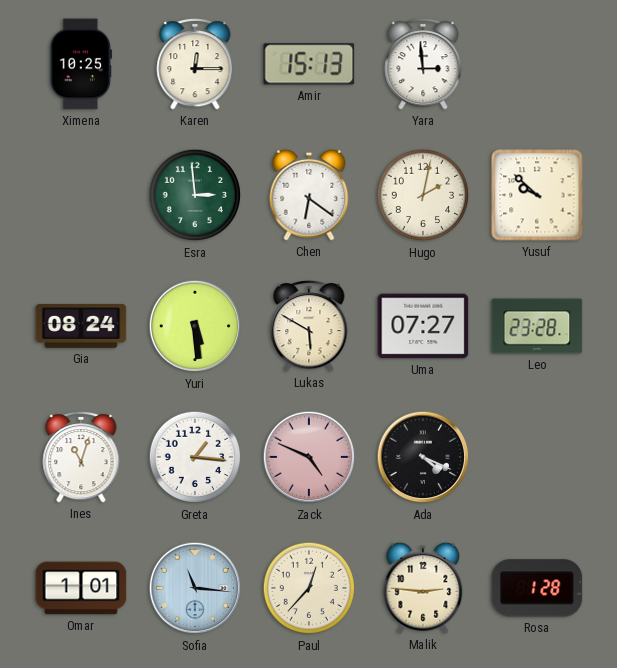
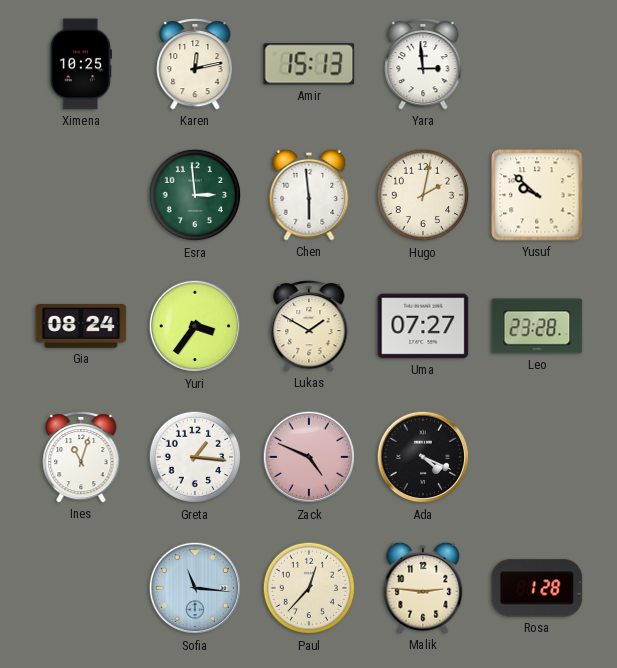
Karen: 12:15 -> 12:13 (195, 64)
Chen: 6:21 -> 5:59 (309, 195)
Yuri: 5:29 -> 3:36 (195, 326)
Lukas: 5:50 -> 1:50 (309, 326)
Omar: 1:01 -> none (81, 588)
